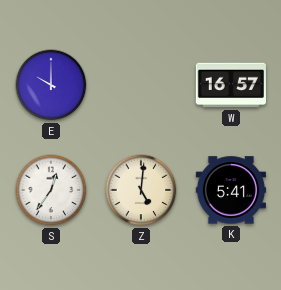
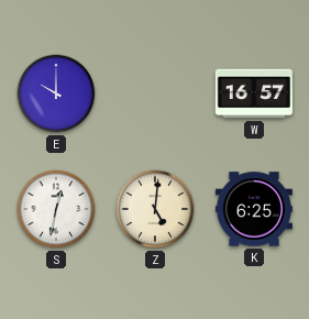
S: 12:36 -> 12:32 (56, 209)
K: 5:41 -> 6:25 (254, 209)
